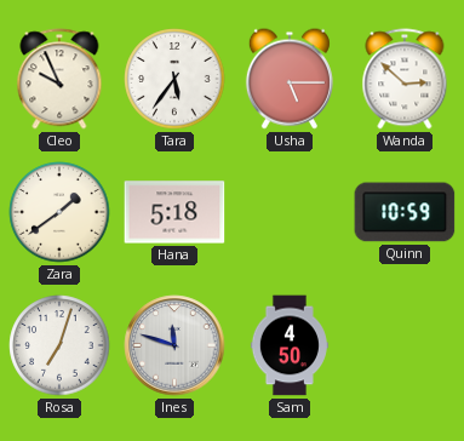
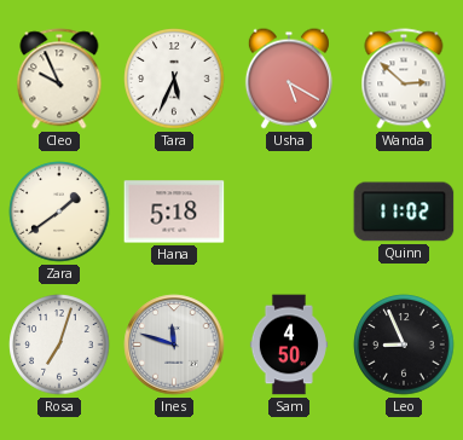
Tara: 5:36 -> 5:34 (174, 79)
Usha: 5:15 -> 5:20 (289, 79)
Quinn: 10:59 -> 11:02 (404, 212)
Leo: none -> 8:56 (404, 345)
